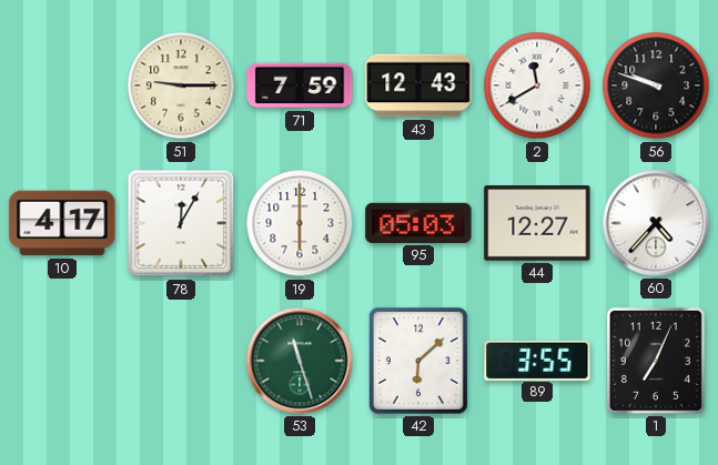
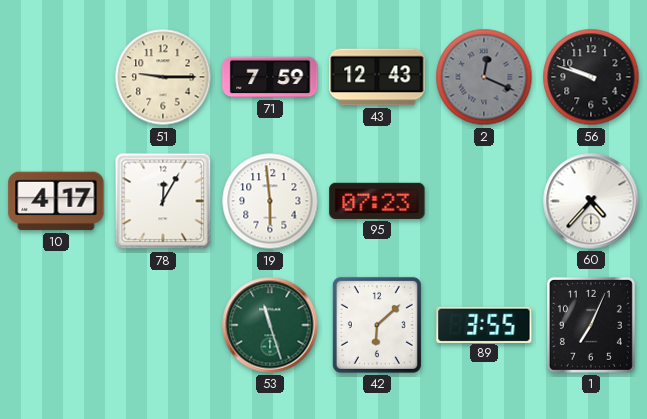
2: 11:40 -> 12:19 (484, 77)
2 dial: white -> grey (484, 77)
19: 6:00 -> 5:59 (270, 201)
95: 05:03 -> 07:23 (377, 201)
44: 12:27 -> none (537, 224)
